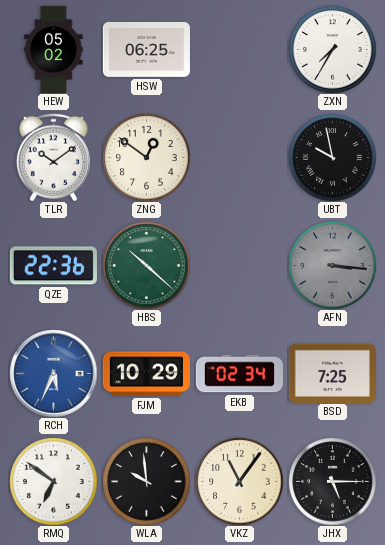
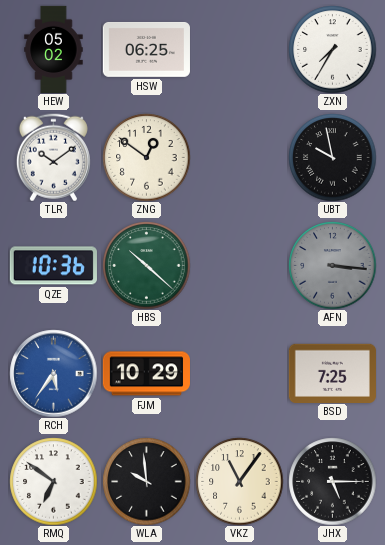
QZE: 22:36 -> 10:36 (53, 266)
RCH: 5:34 -> 5:36 (53, 373)
EKB: 02:34 -> none (239, 374)
